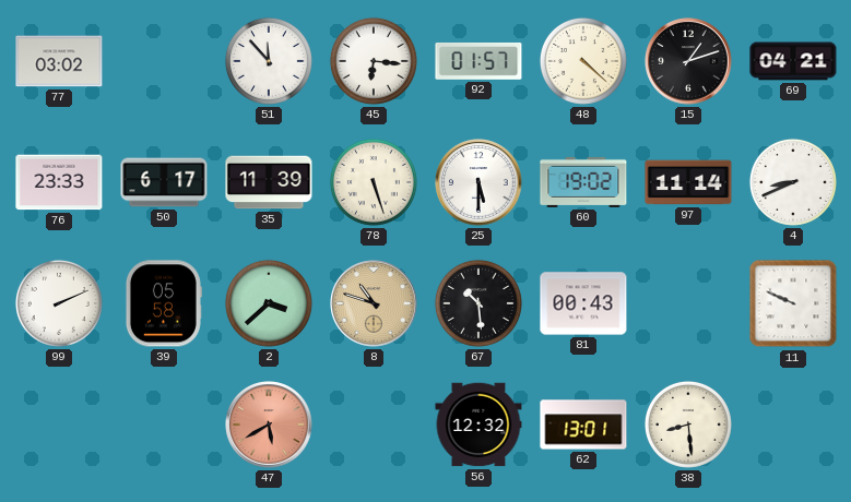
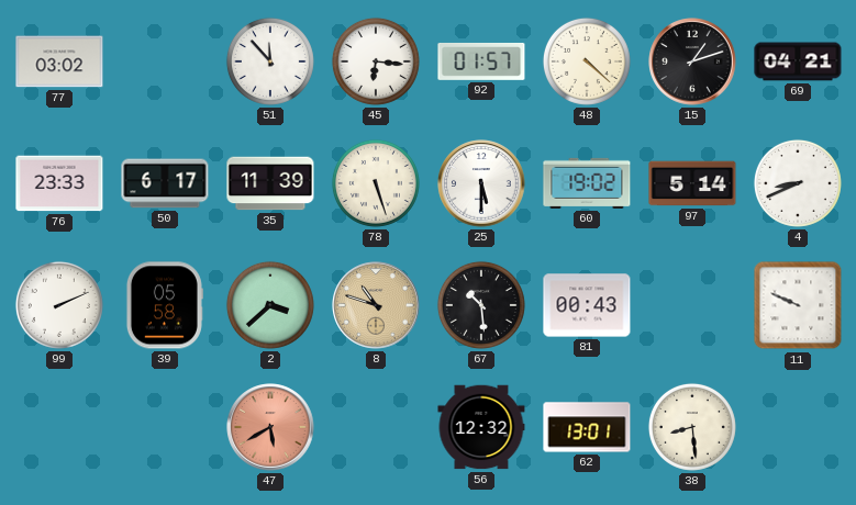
97: 11:14 -> 5:14 (692, 183)
